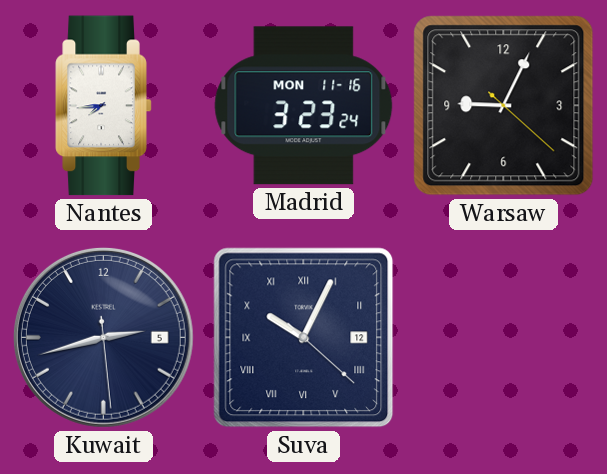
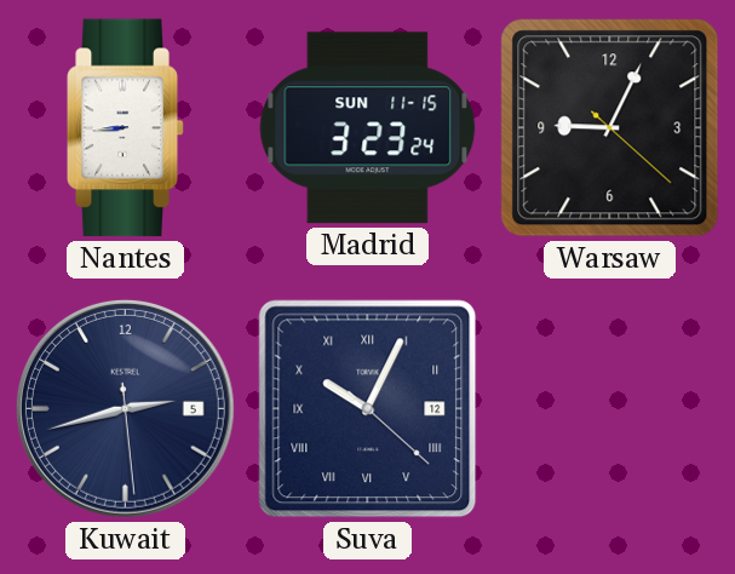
Nantes: 7:44 -> 8:44 (126, 128)
Madrid date: MON 11-16 -> SUN 11-15 (368, 128)
